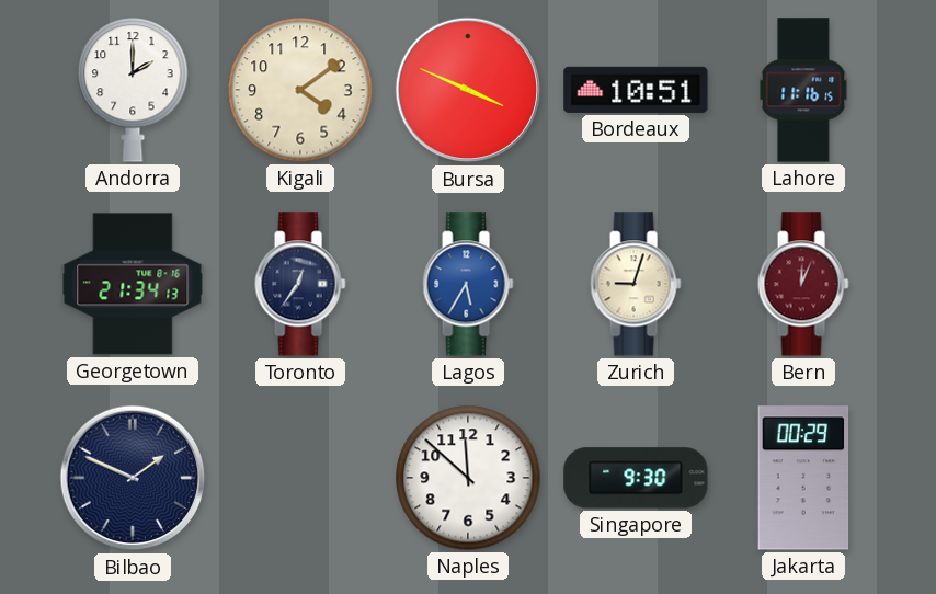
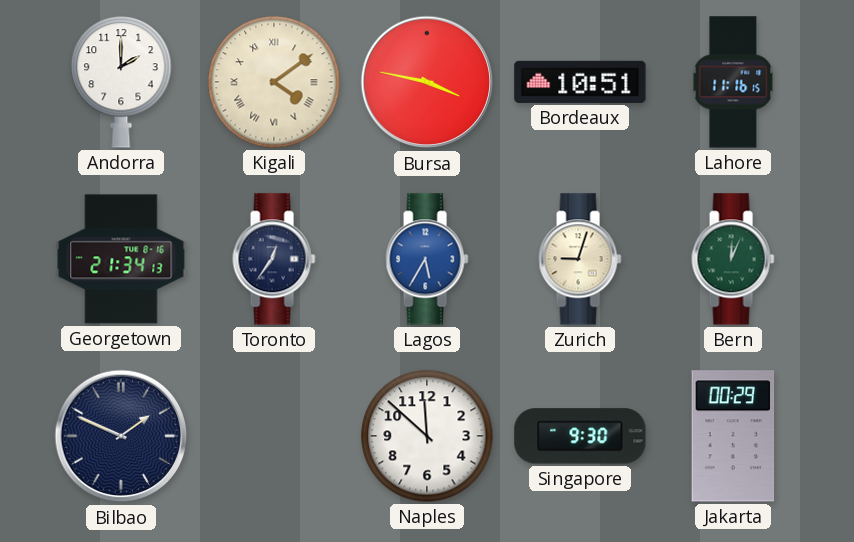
Kigali numerals: Arabic -> Roman (274, 82)
Bursa: 3:49 -> 3:47 (427, 82)
Bern dial: burgundy -> green (733, 259)
